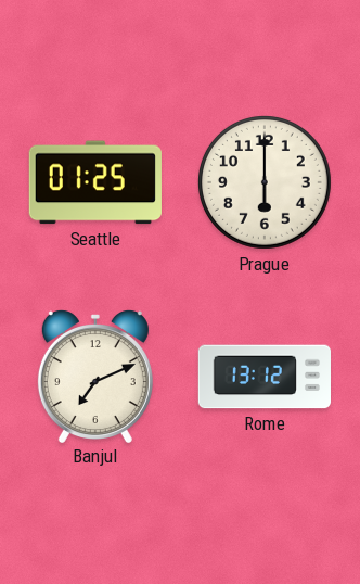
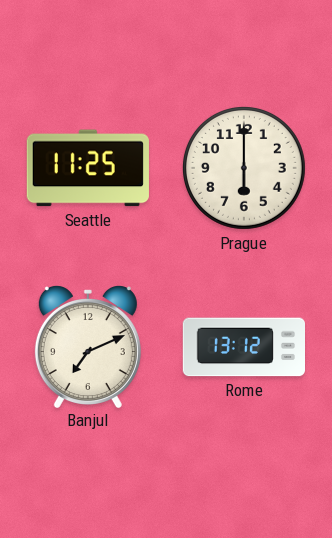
Seattle: 01:25 -> 11:25 (88, 168)
